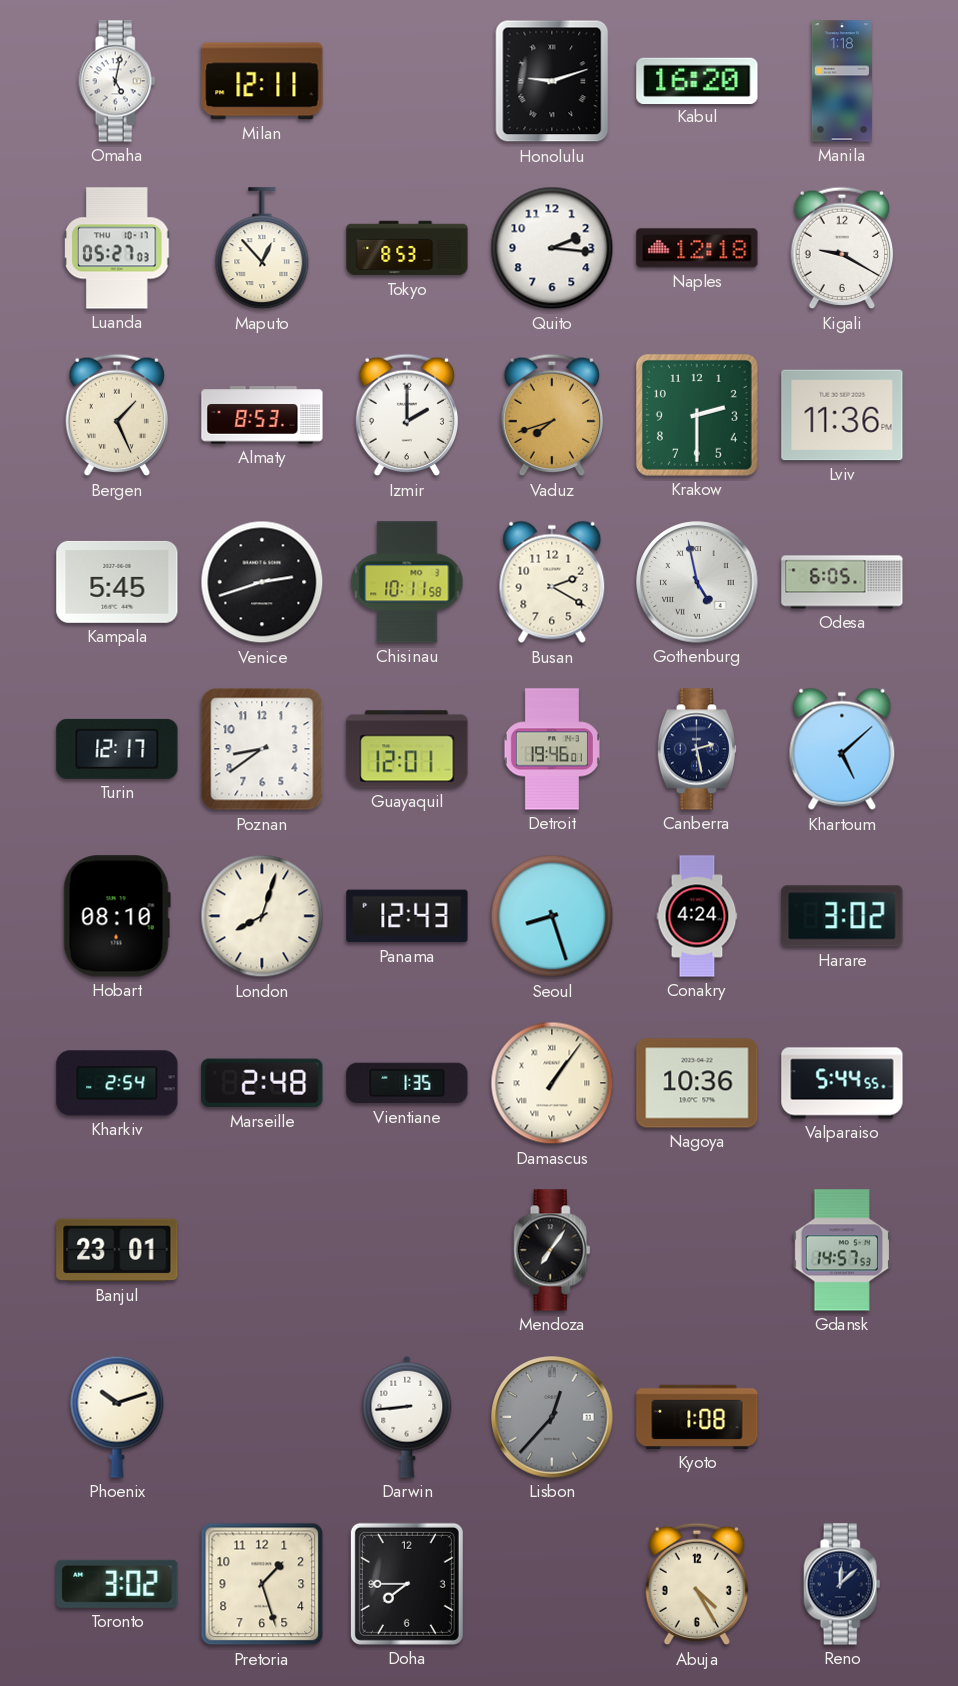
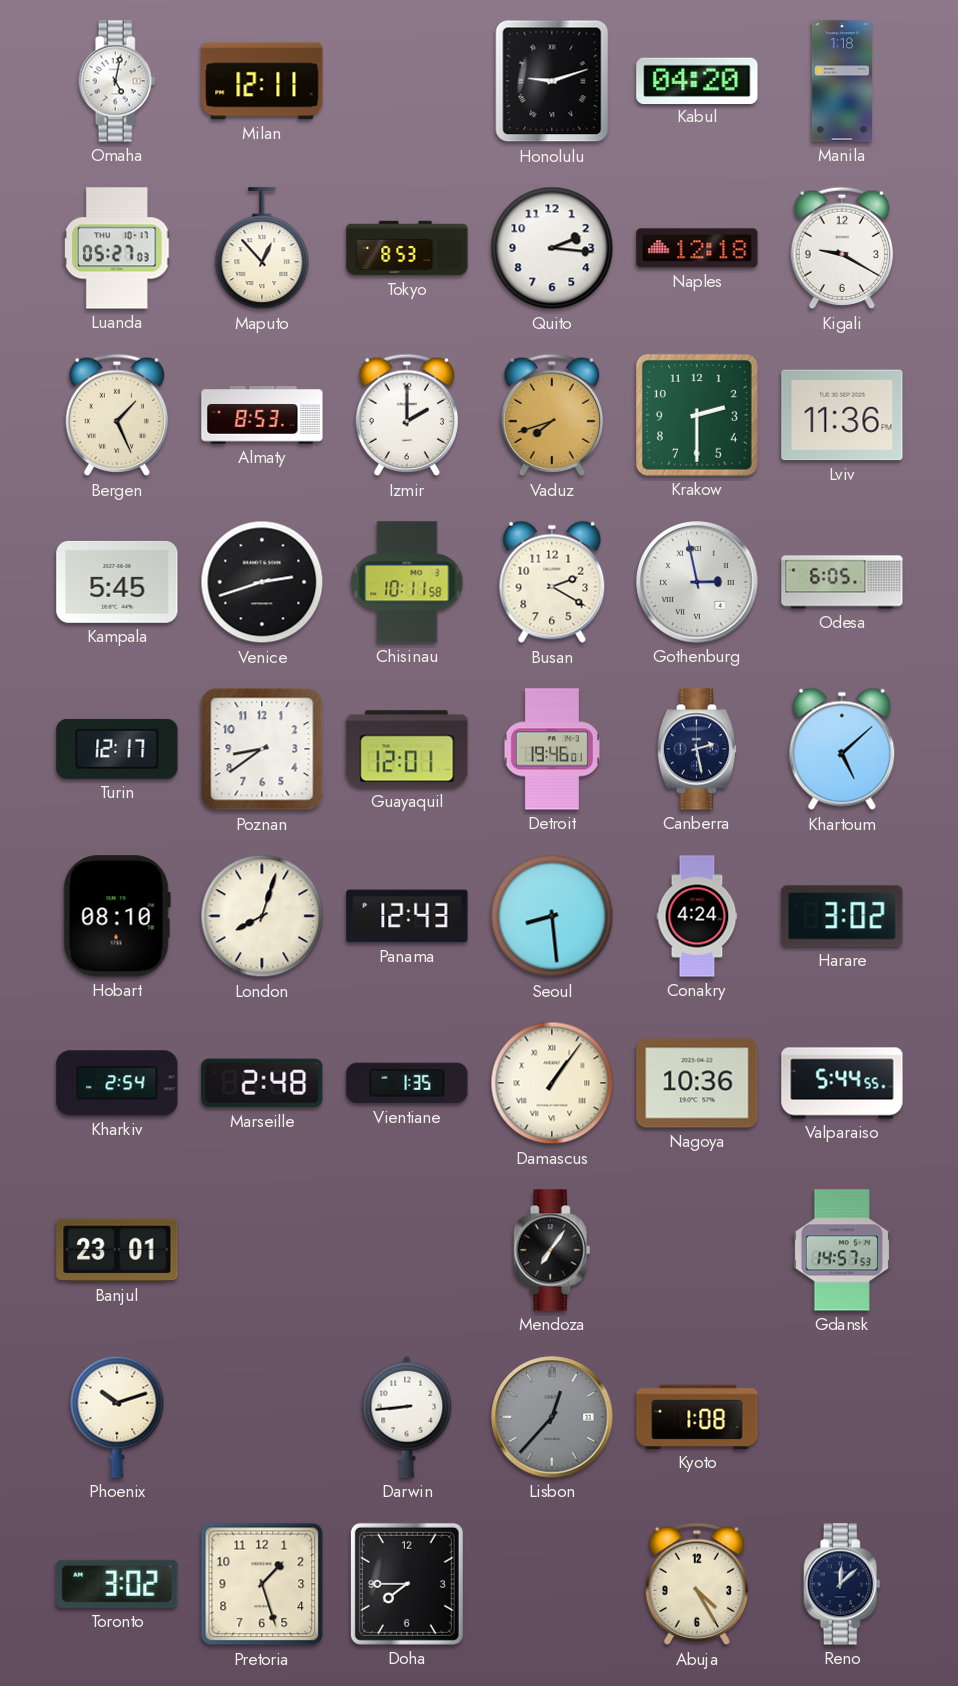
Kabul: 16:20 -> 04:20 (697, 80)
Gothenburg: 4:58 -> 2:58 (697, 582)
Seoul: 8:27 -> 8:29 (552, 916)
